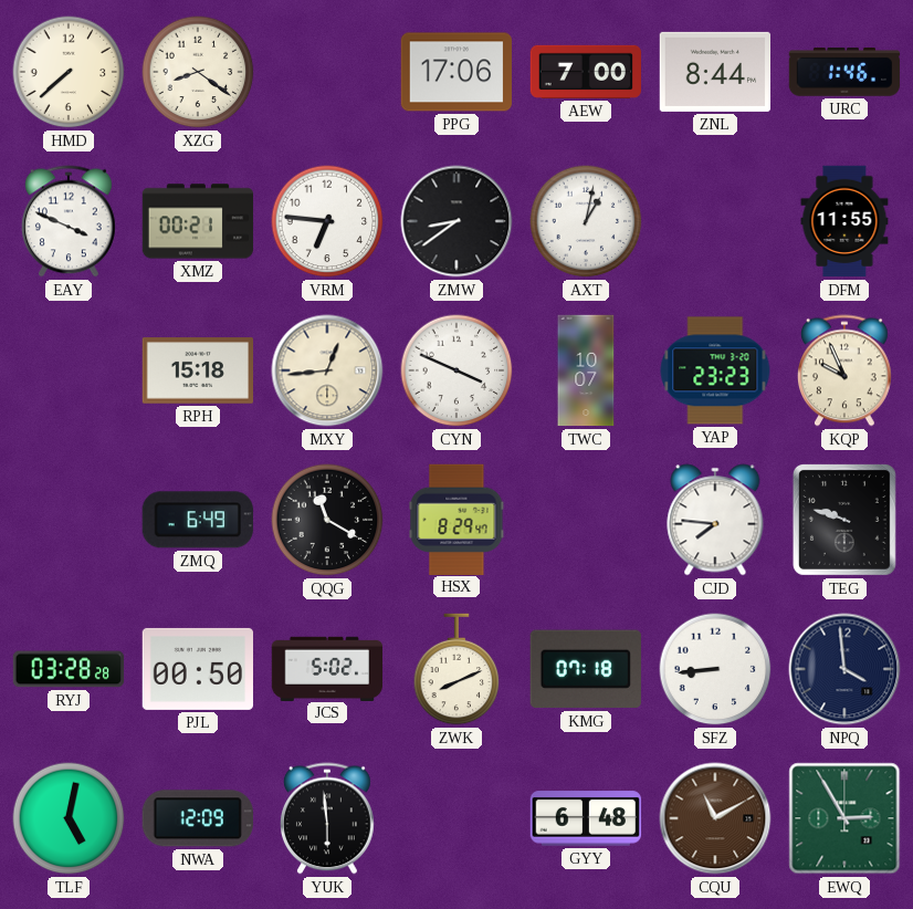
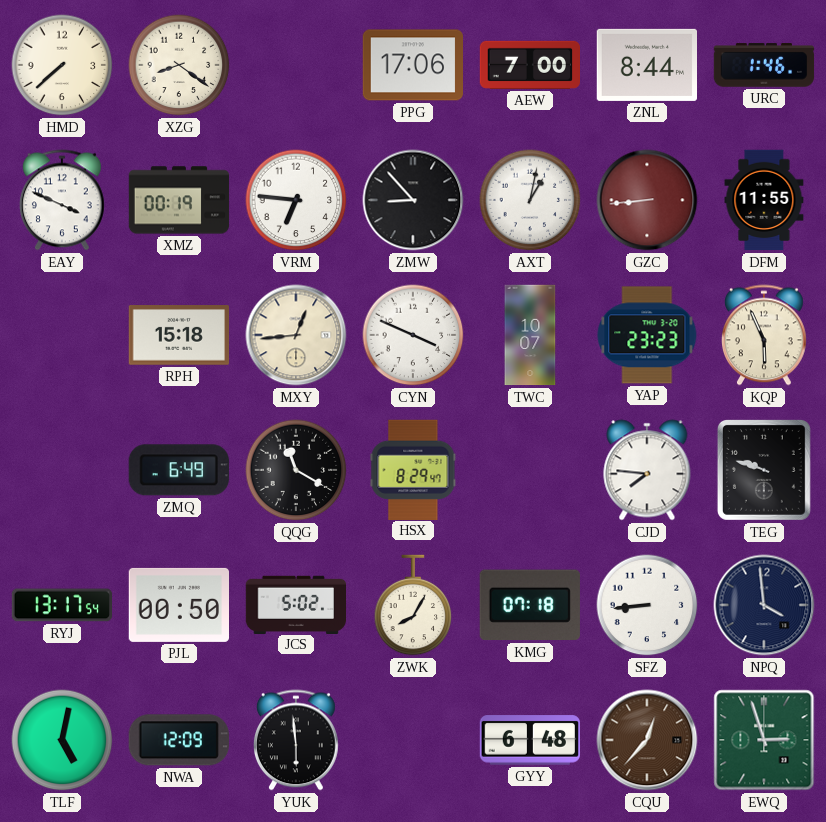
XMZ: 00:21 -> 00:19 (179, 200)
ZMW: 8:39 -> 8:53 (413, 200)
GZC: none -> 8:44 (647, 200)
KQP: 9:56 -> 5:56 (765, 335)
RYJ: 03:28 -> 13:17 (62, 605)
ZWK: 8:11 -> 8:05 (413, 605)
CQU: 11:10 -> 12:37 (647, 740)
EWQ: 2:55 -> 2:57 (764, 740)
